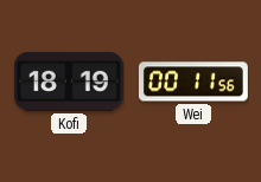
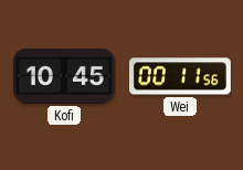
Kofi: 18:19 -> 10:45 (64, 76)
